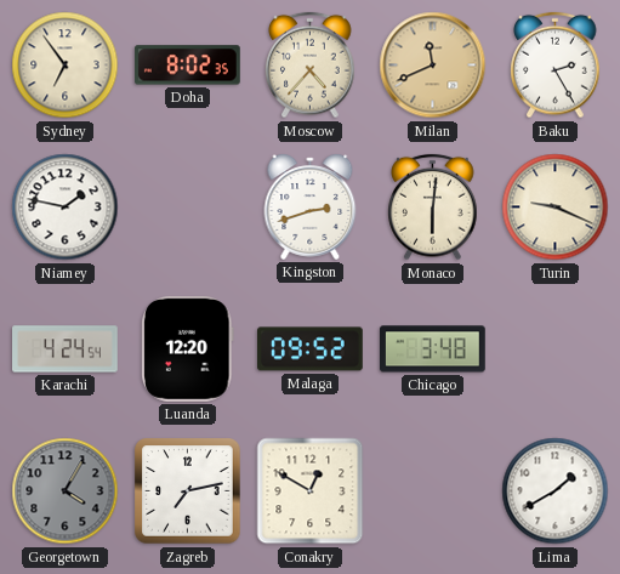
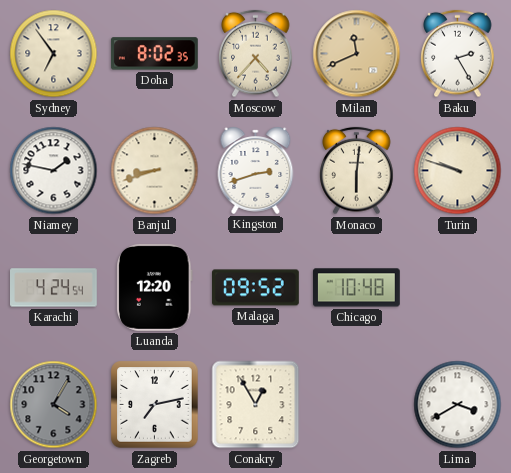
Banjul: none -> 8:42 (155, 171)
Turin: 9:19 -> 9:48 (458, 171)
Chicago: 3:48 -> 10:48 (356, 288)
Conakry: 12:50 -> 12:55 (256, 405)
Lima: 1:40 -> 3:40 (458, 405)
